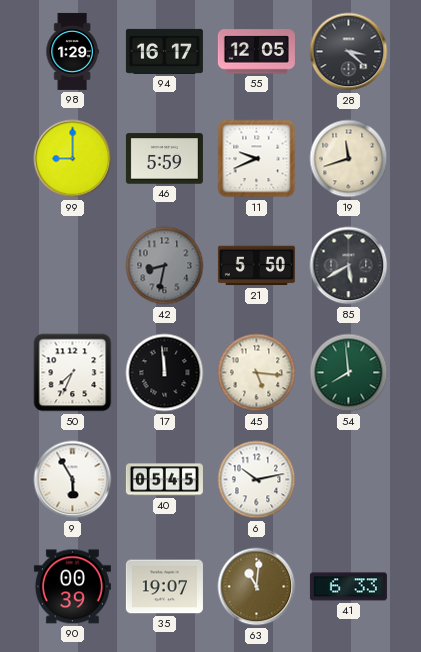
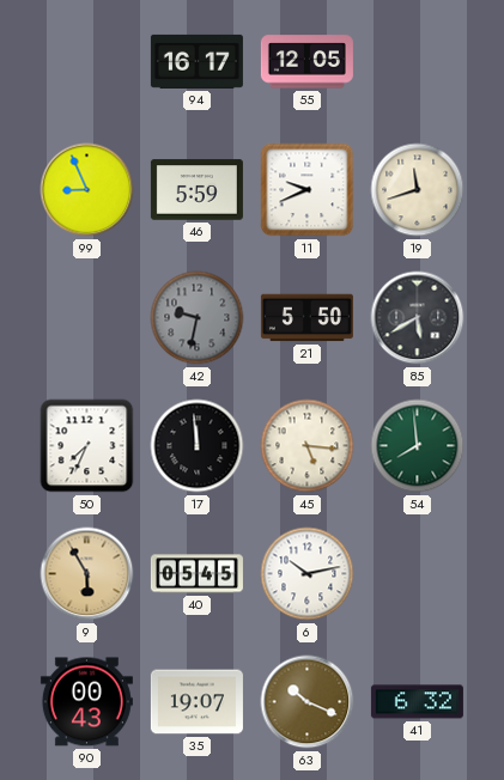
98: 1:29 -> none (72, 51)
28: 3:22 -> none (349, 52)
99: 9:00 -> 8:56 (87, 190)
42: 8:32 -> 9:32 (198, 318)
9 dial: white -> champagne (87, 574)
90: 00:39 -> 00:43 (86, 702)
63: 11:01 -> 10:19 (308, 702)
41: 6:33 -> 6:32 (417, 702)
